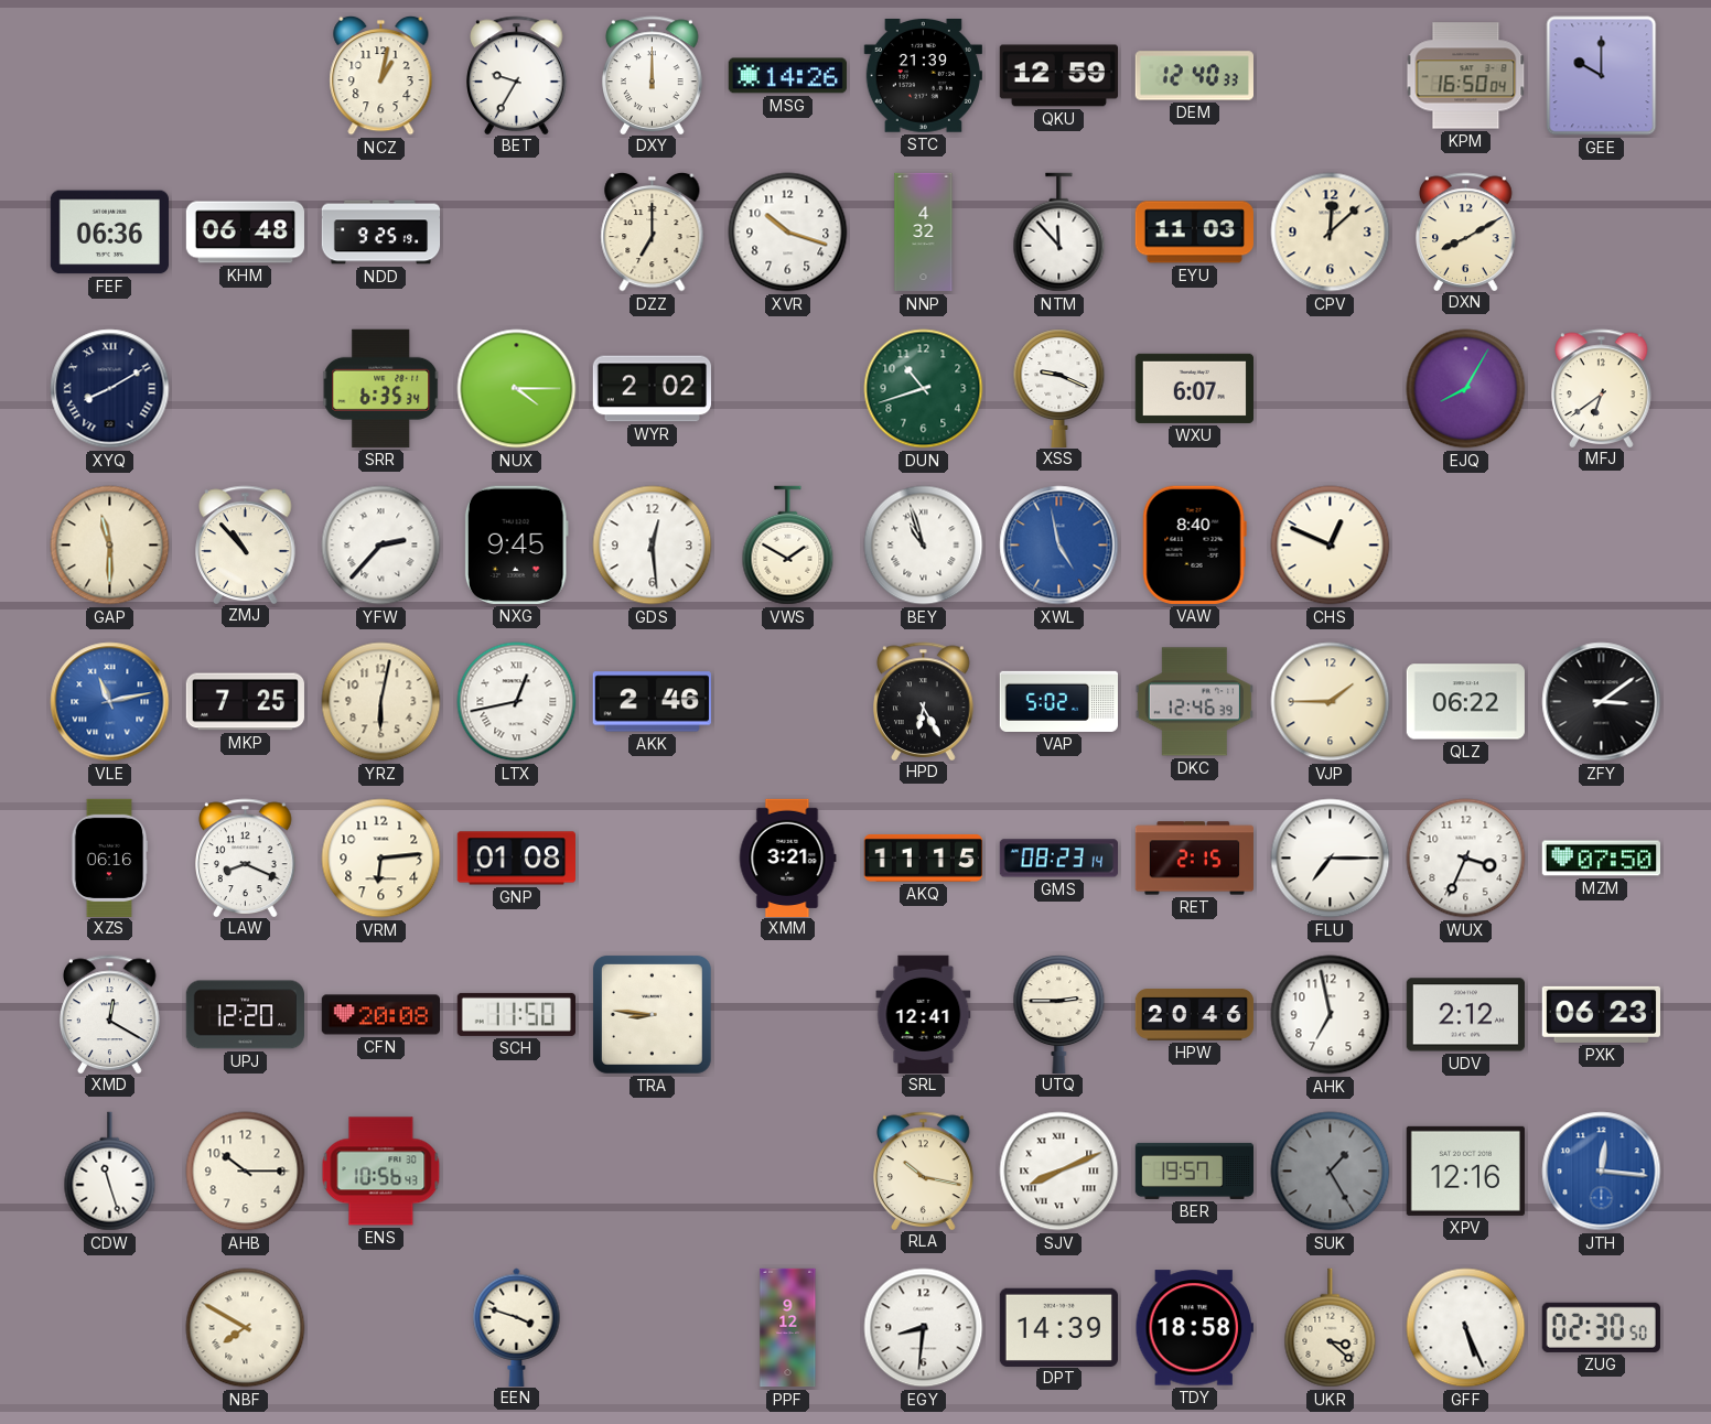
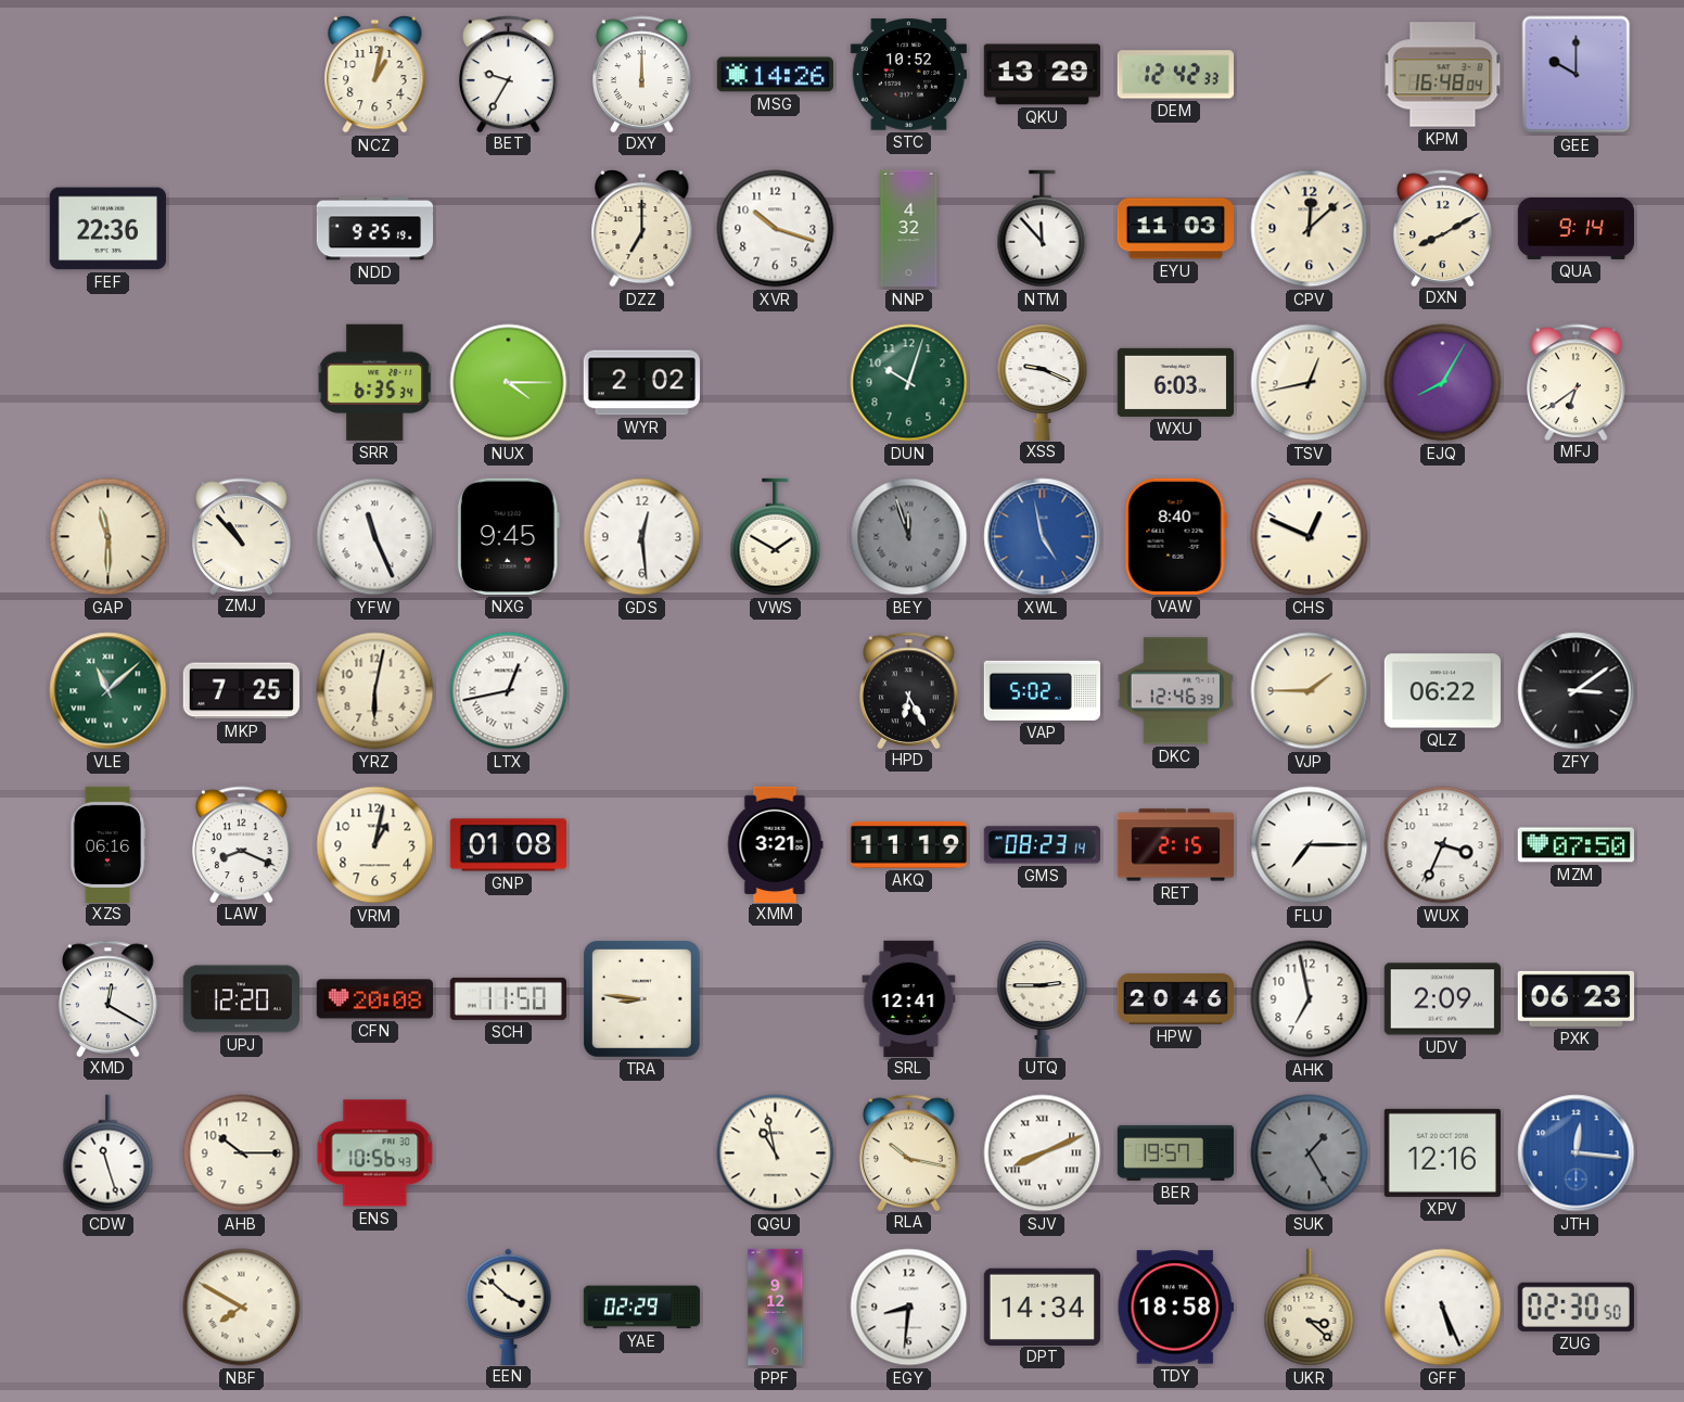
STC: 21:39 -> 10:52 (908, 75)
QKU: 12:59 -> 13:29 (1042, 75)
DEM: 12:40 -> 12:42 (1175, 75)
KPM: 16:50 -> 16:48 (1443, 75)
FEF: 06:36 -> 22:36 (107, 229)
KHM: 06:48 -> none (245, 233)
QUA: none -> 9:14 (1575, 228)
XYQ: 8:10 -> none (110, 389)
DUN: 10:42 -> 10:03 (909, 383)
WXU: 6:07 -> 6:03 (1175, 382)
TSV: none -> 12:43 (1310, 383)
YFW: 2:37 -> 11:26 (375, 537)
BEY: 10:57 -> 11:57 (909, 537)
BEY dial: white -> grey (909, 537)
VLE: 11:13 -> 11:08 (109, 691)
VLE dial: blue -> green (109, 691)
AKK: 2:46 -> none (652, 702)
VRM: 6:14 -> 1:02 (375, 845)
AKQ: 11:15 -> 11:19 (908, 844)
UDV: 2:12 -> 2:09 (1442, 999)
QGU: none -> 10:58 (776, 1154)
EEN: 3:48 -> 3:52 (509, 1307)
YAE: none -> 02:29 (642, 1308)
DPT: 14:39 -> 14:34 (1042, 1307)
